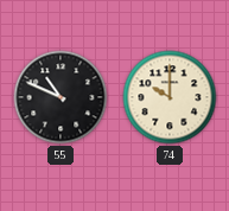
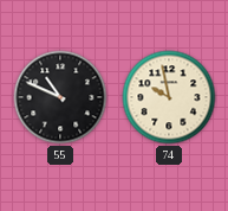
74: 10:00 -> 9:58 (169, 97)
